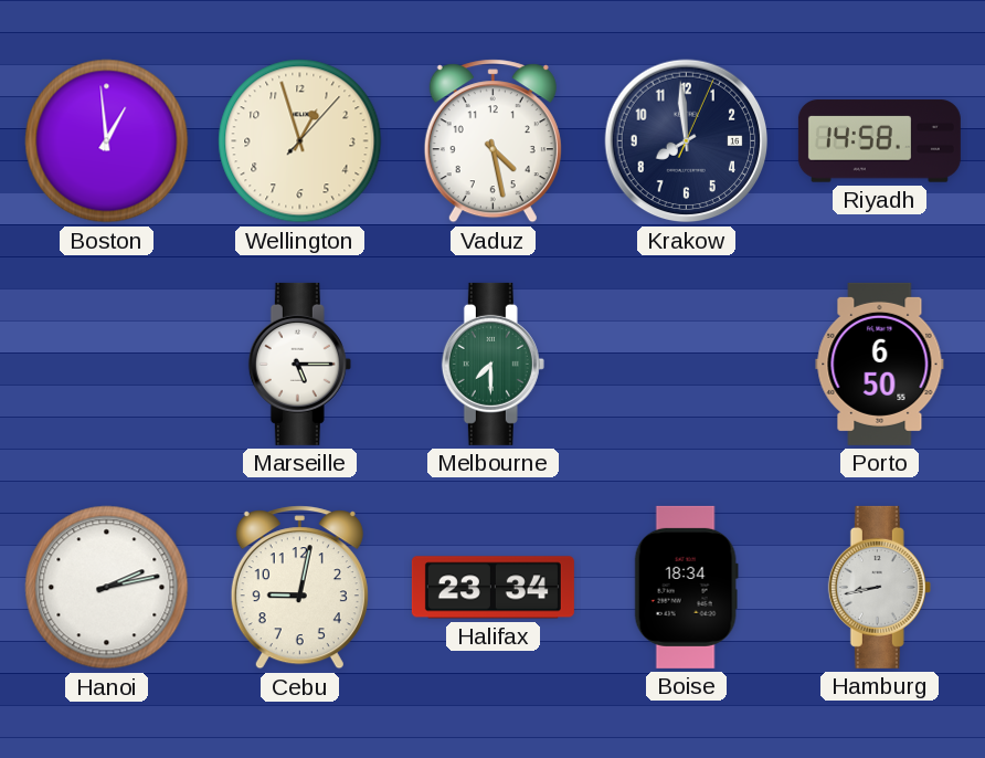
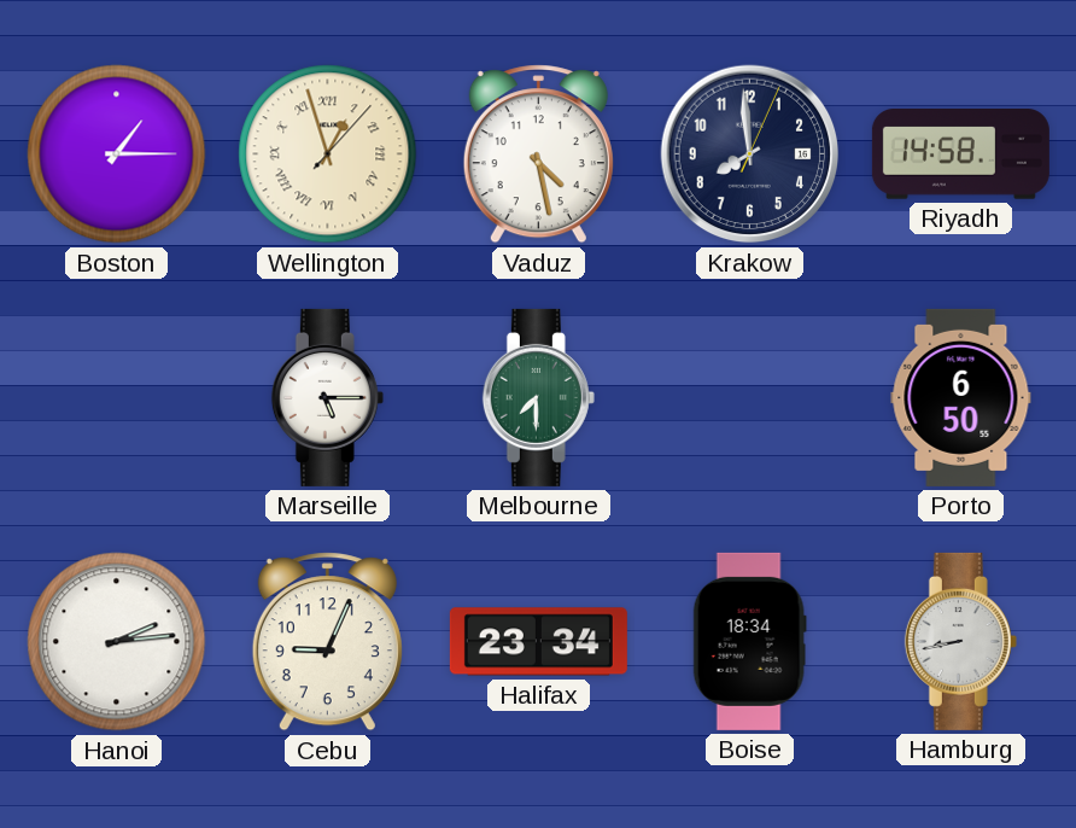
Boston: 12:59 -> 1:15 (117, 154)
Wellington numerals: Arabic -> Roman (328, 154)
Hanoi: 2:13 -> 2:14 (117, 642)
Cebu: 9:02 -> 9:04 (327, 642)
